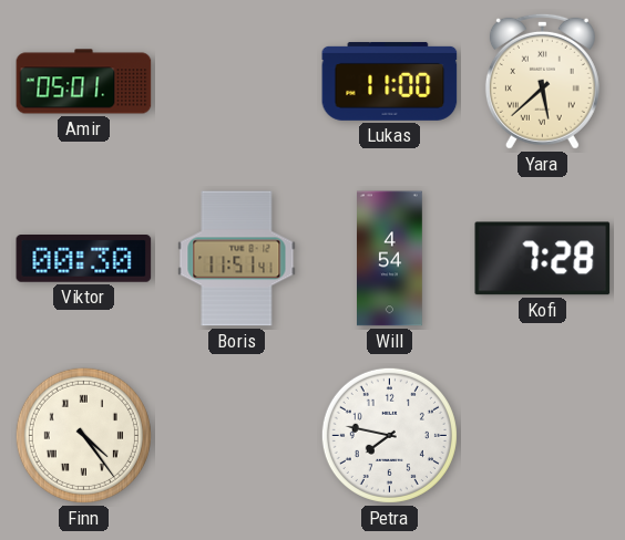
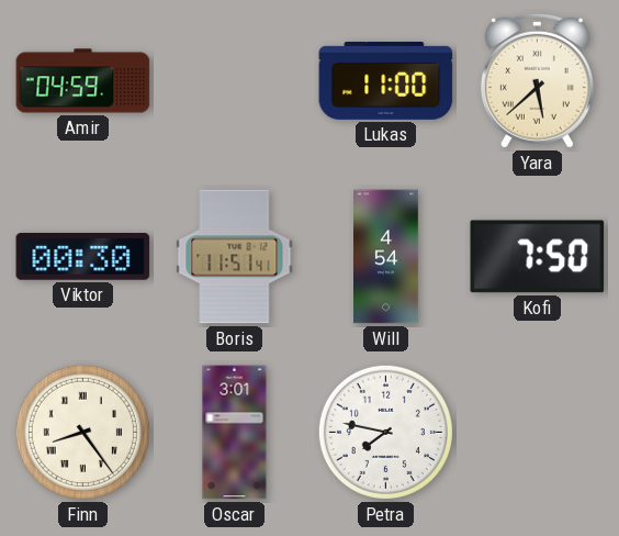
Amir: 05:01 -> 04:59 (83, 81)
Kofi: 7:28 -> 7:50 (538, 257)
Finn: 4:24 -> 8:24 (82, 432)
Oscar: none -> 3:01 (235, 433)
